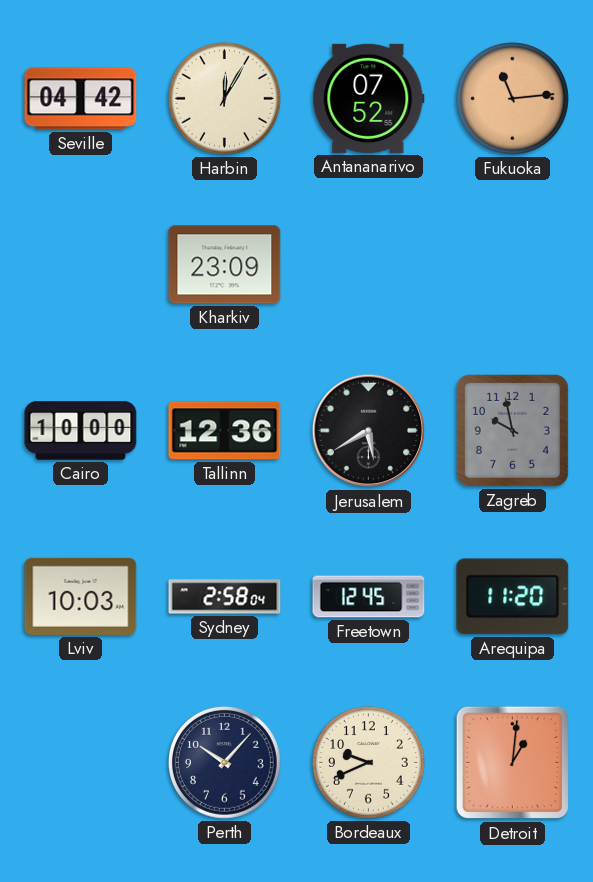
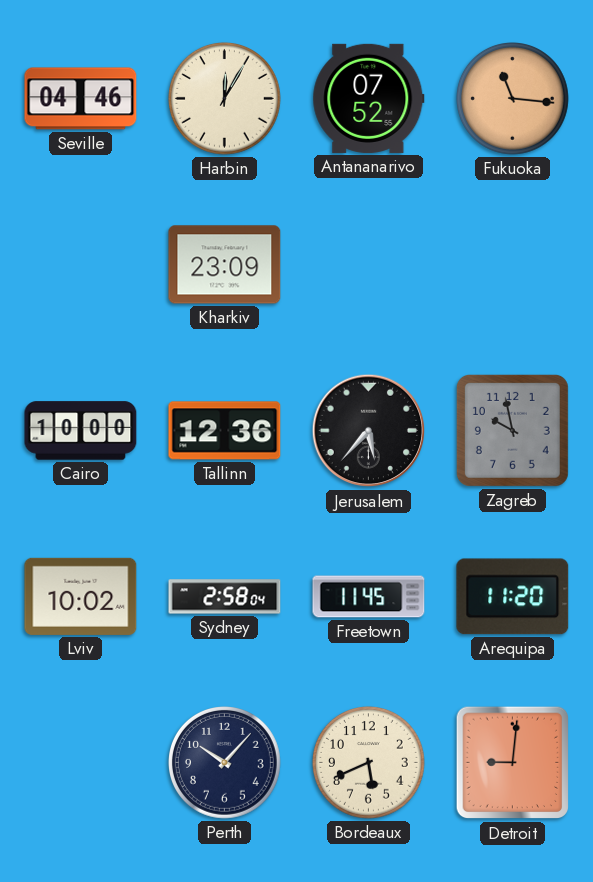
Seville: 04:42 -> 04:46 (81, 99)
Fukuoka: 11:14 -> 11:16 (513, 99)
Jerusalem: 5:40 -> 5:37 (369, 431)
Lviv: 10:03 -> 10:02 (81, 596)
Freetown: 12:45 -> 11:45 (369, 597)
Bordeaux: 9:41 -> 5:41 (369, 763)
Detroit: 1:01 -> 9:01 (513, 763)
